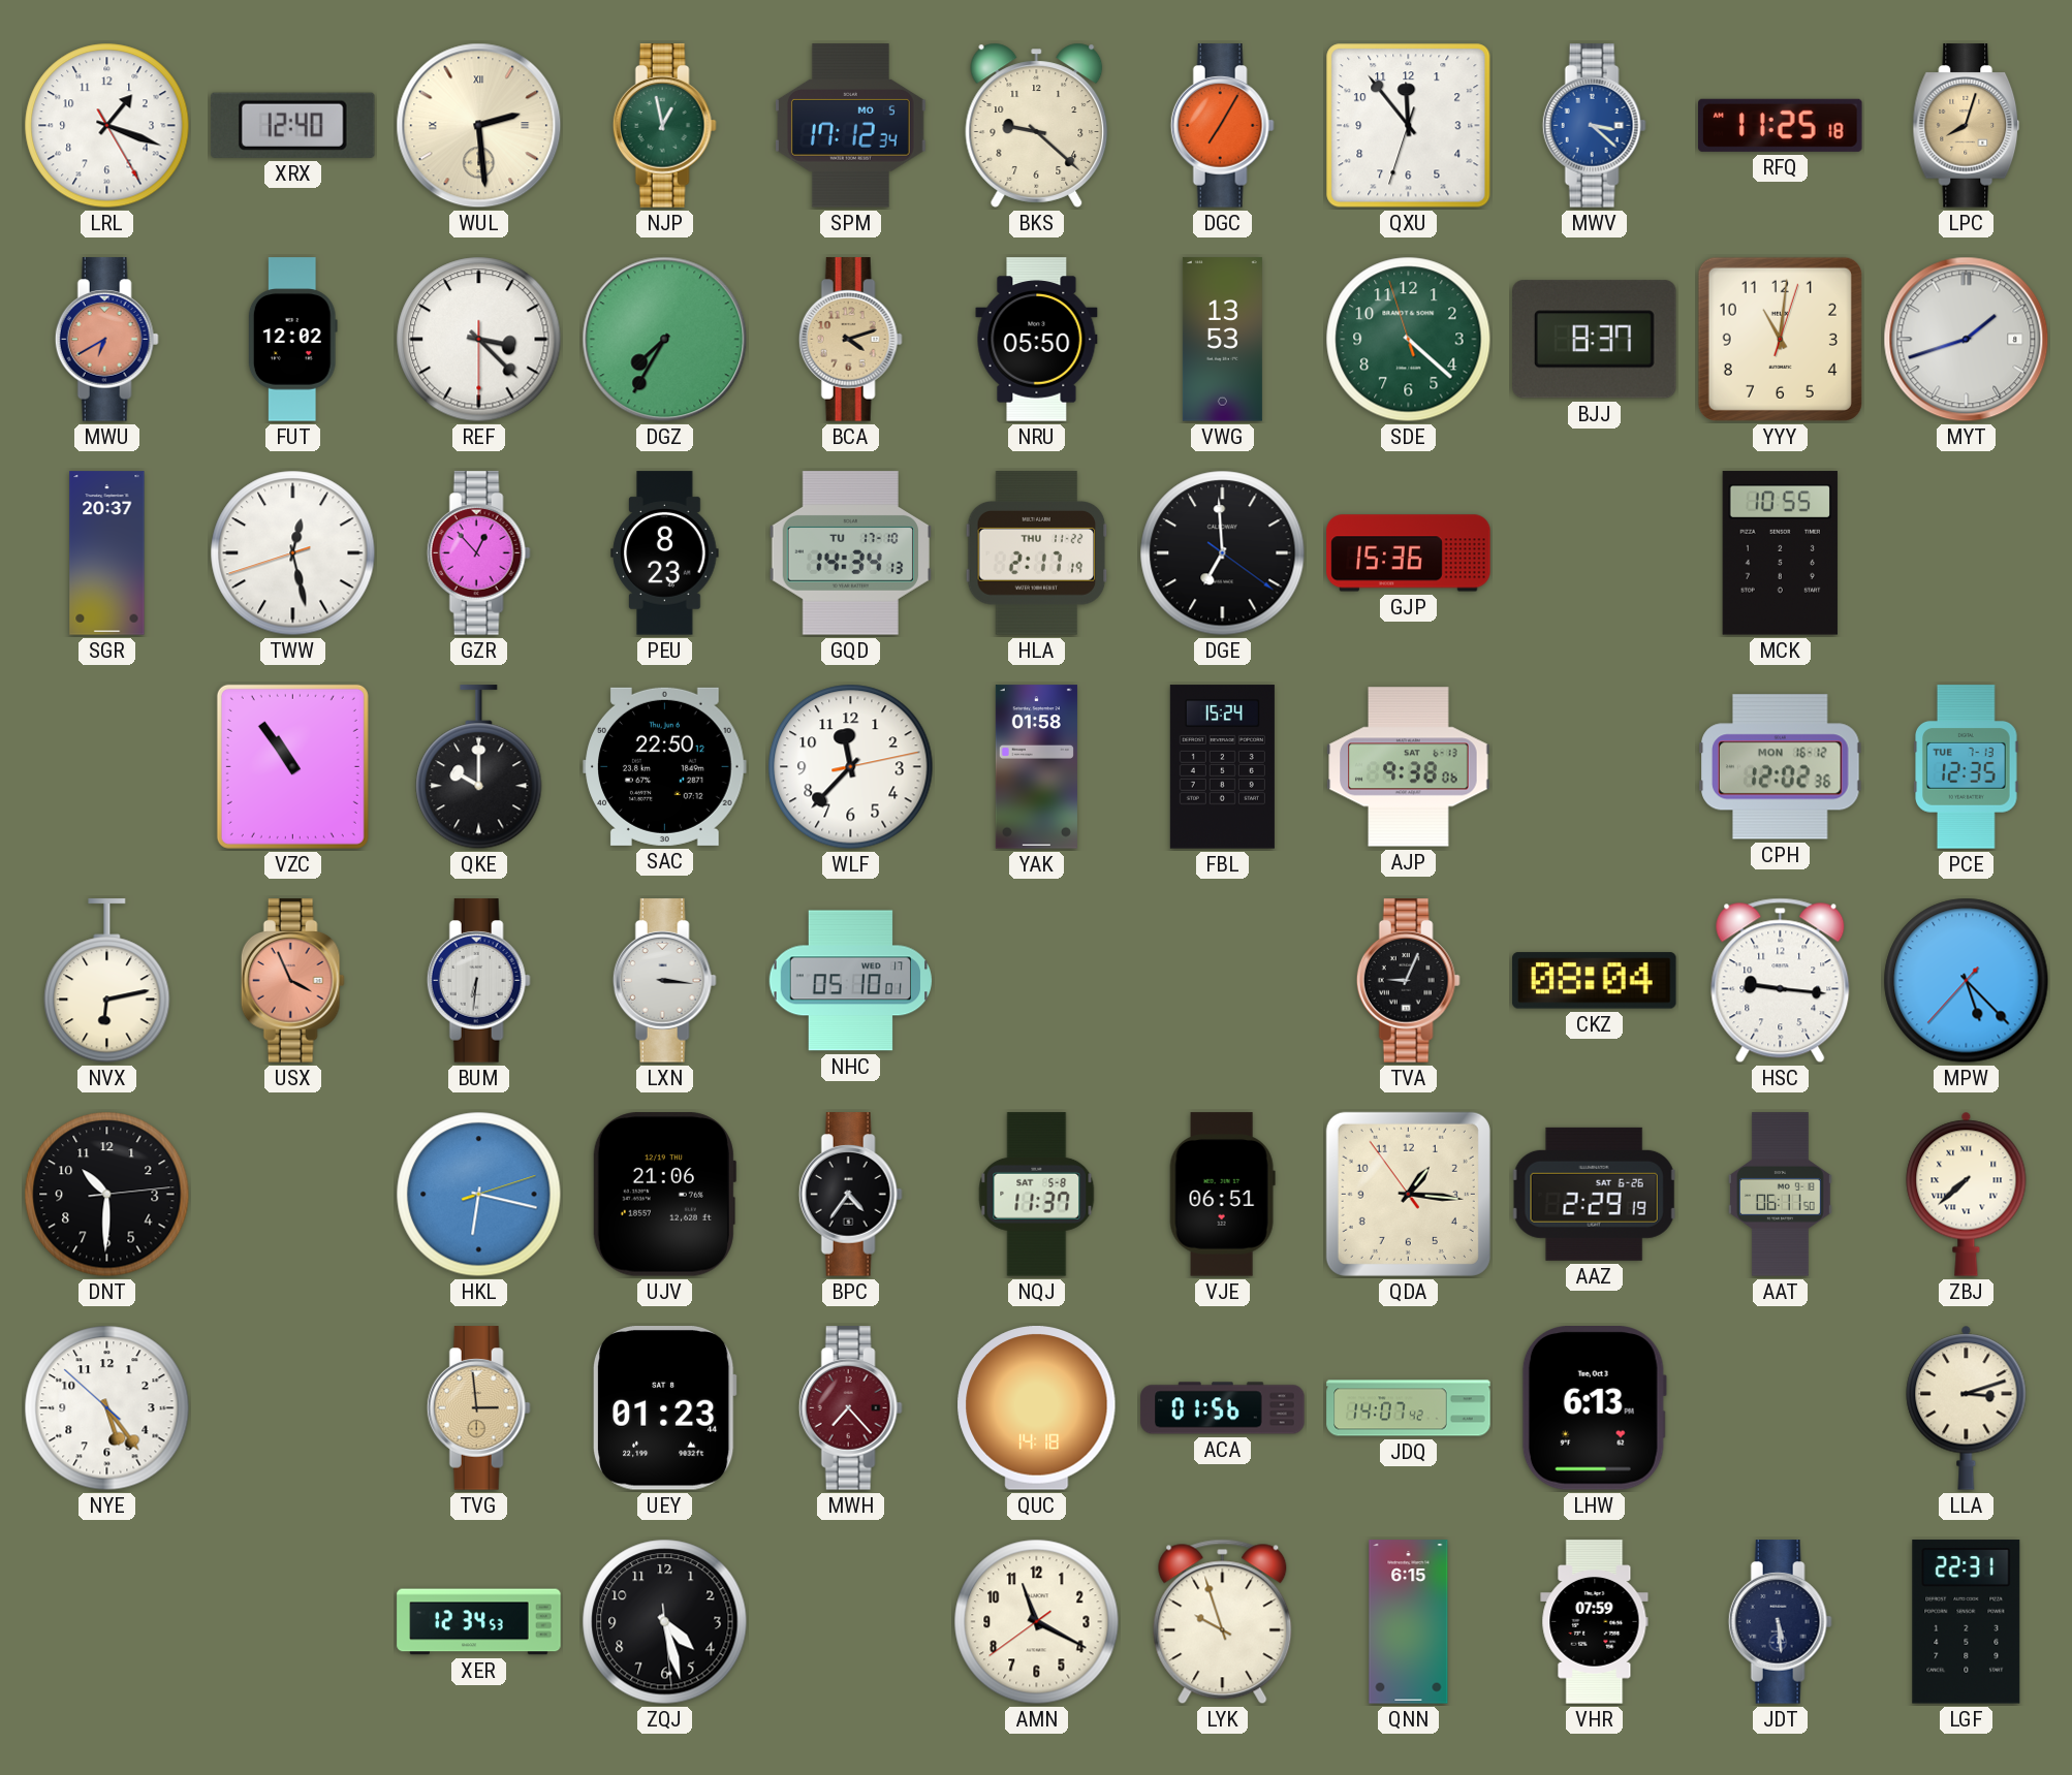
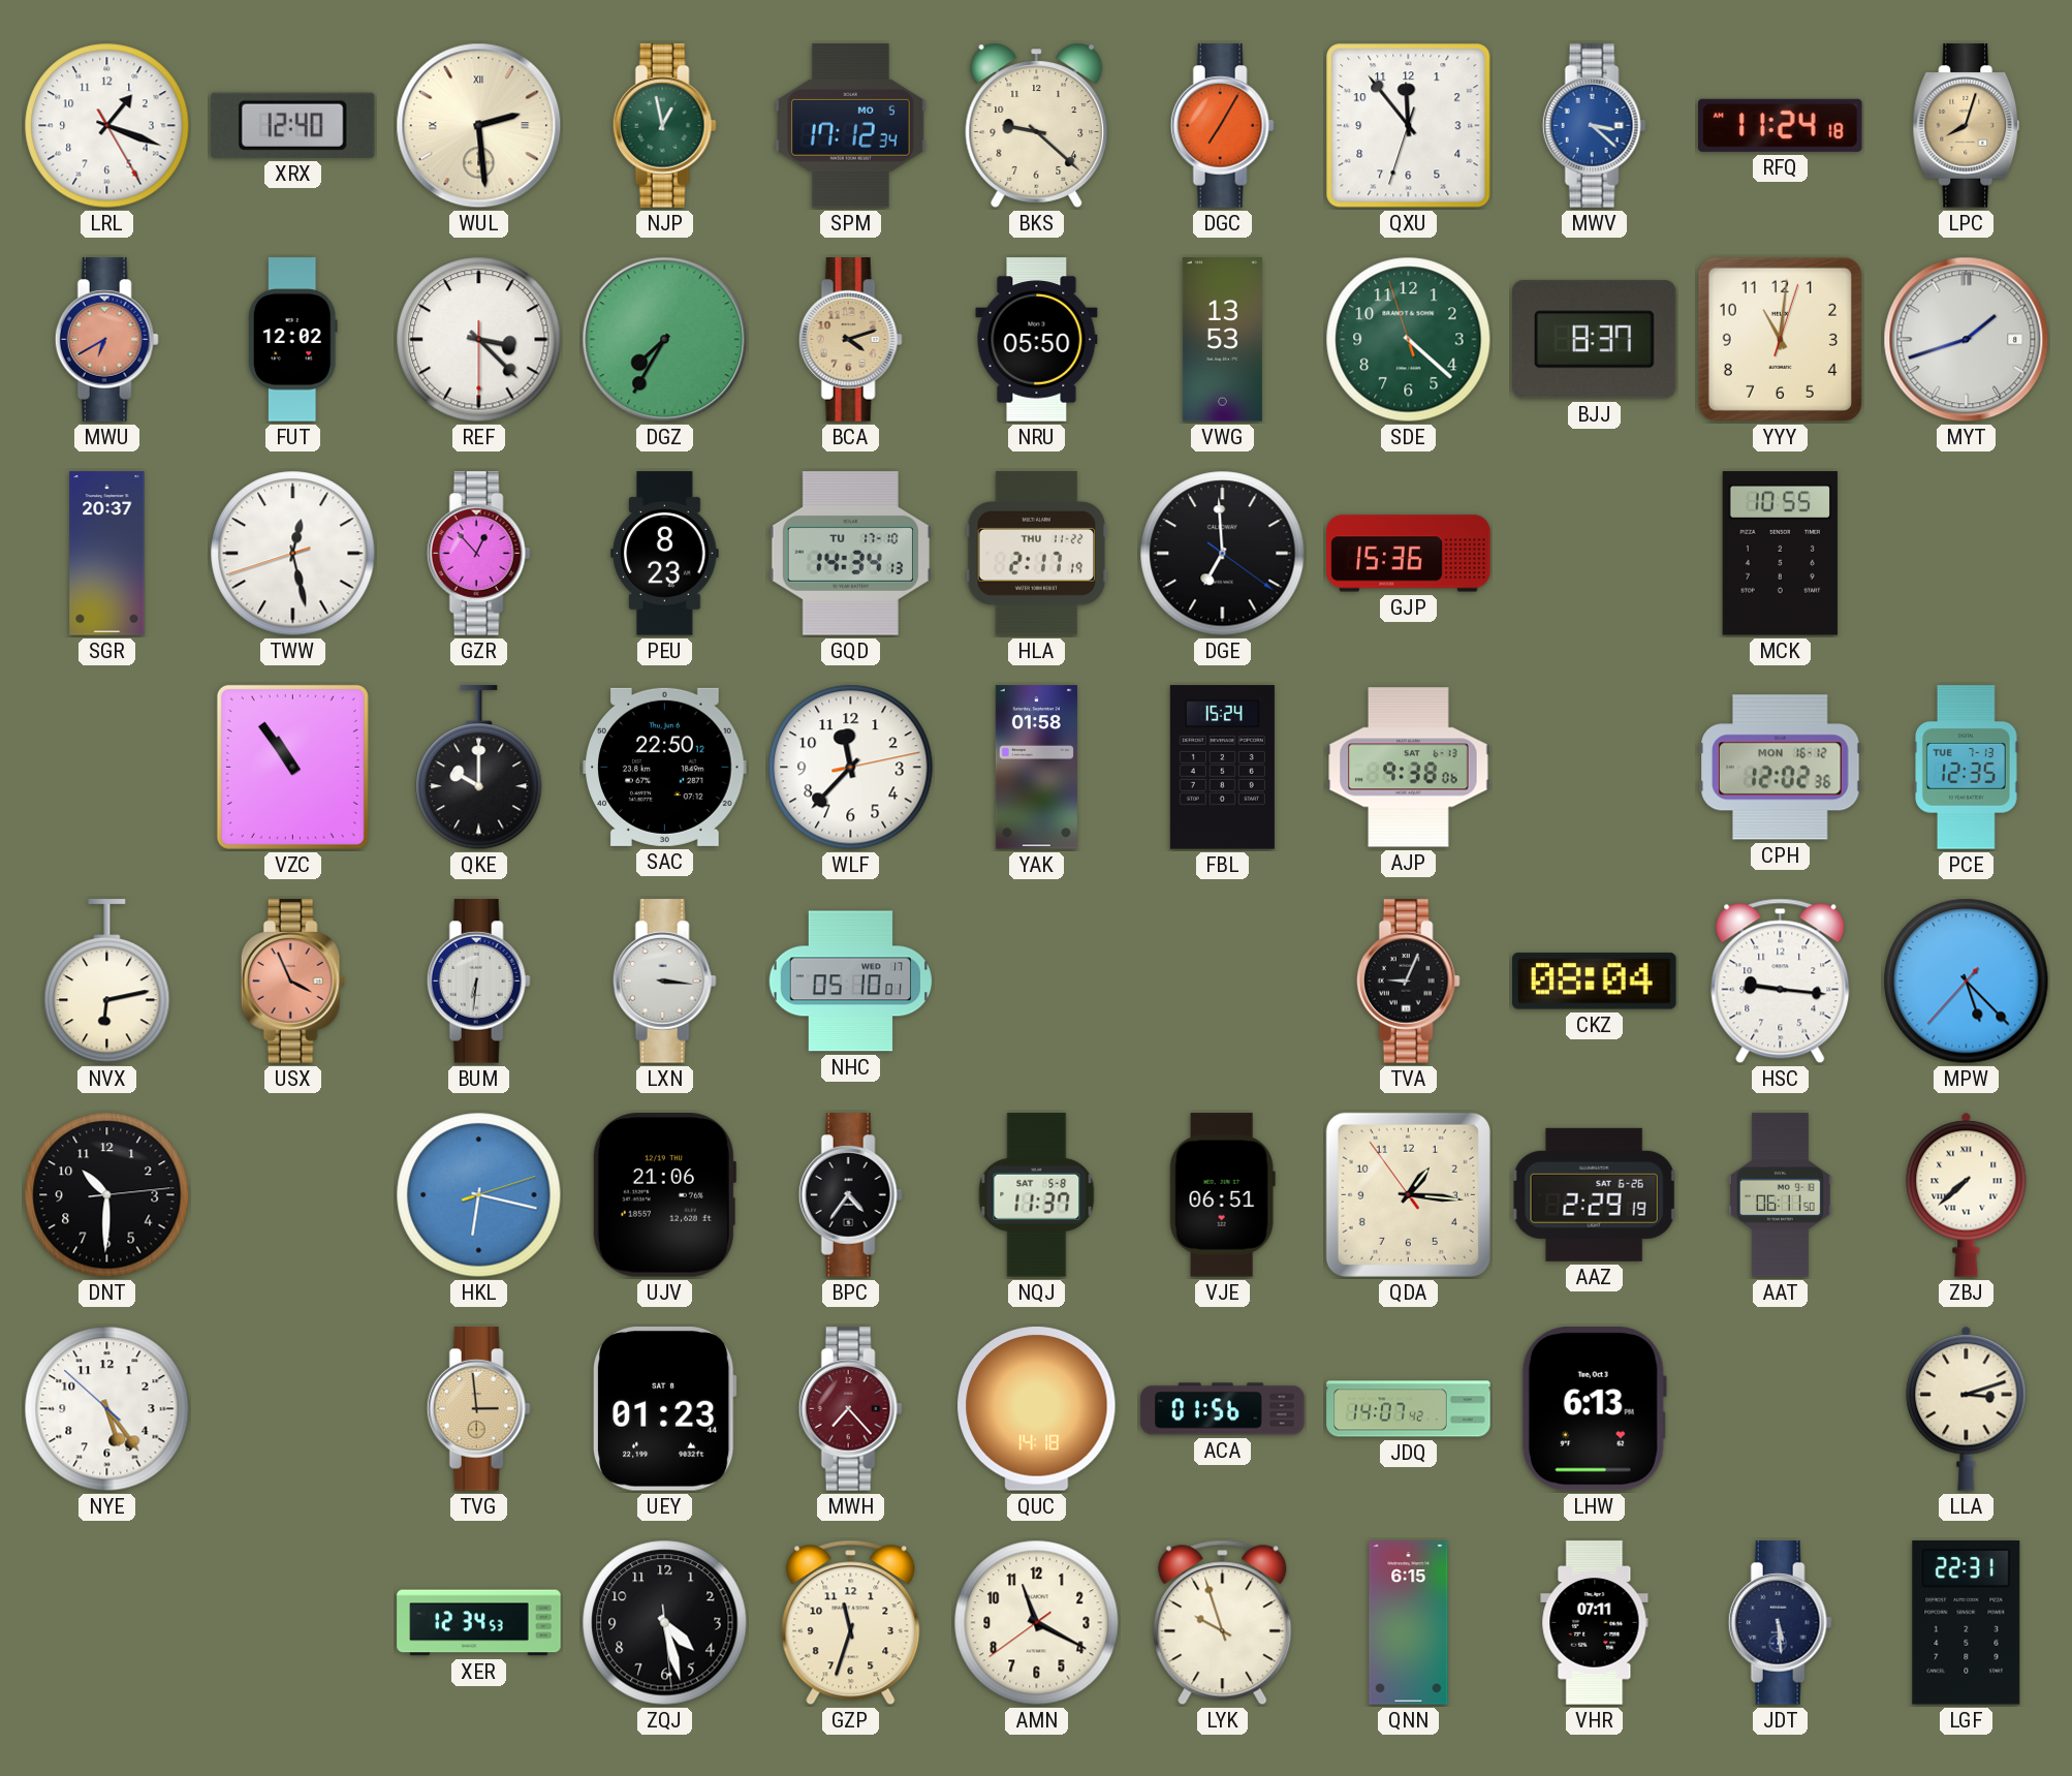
RFQ: 11:25 -> 11:24 (1781, 125)
GZP: none -> 11:33 (851, 1623)
VHR: 07:59 -> 07:11 (1595, 1623)
